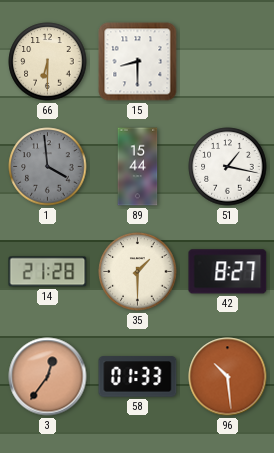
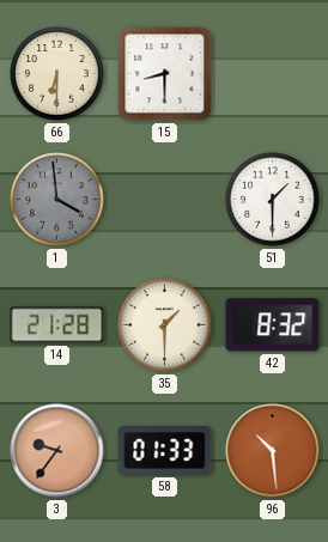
89: 15:44 -> none (138, 167)
51: 1:17 -> 1:30 (273, 200)
42: 8:27 -> 8:32 (273, 325)
3: 12:36 -> 9:36 (57, 451)
